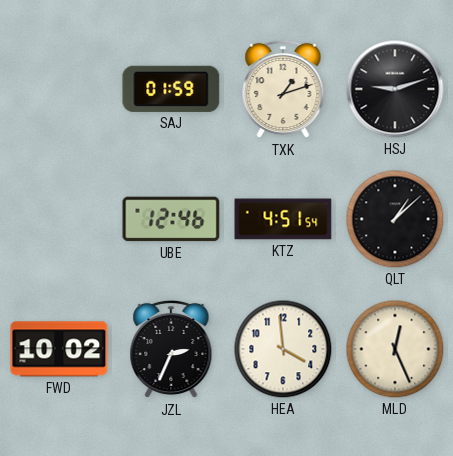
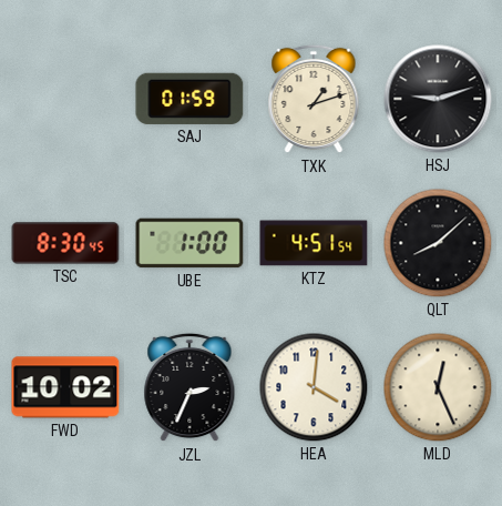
TSC: none -> 8:30 (65, 243)
UBE: 12:46 -> 1:00 (189, 243)
QLT: 1:08 -> 8:08 (438, 243)
HEA: 3:59 -> 4:01 (314, 387)
